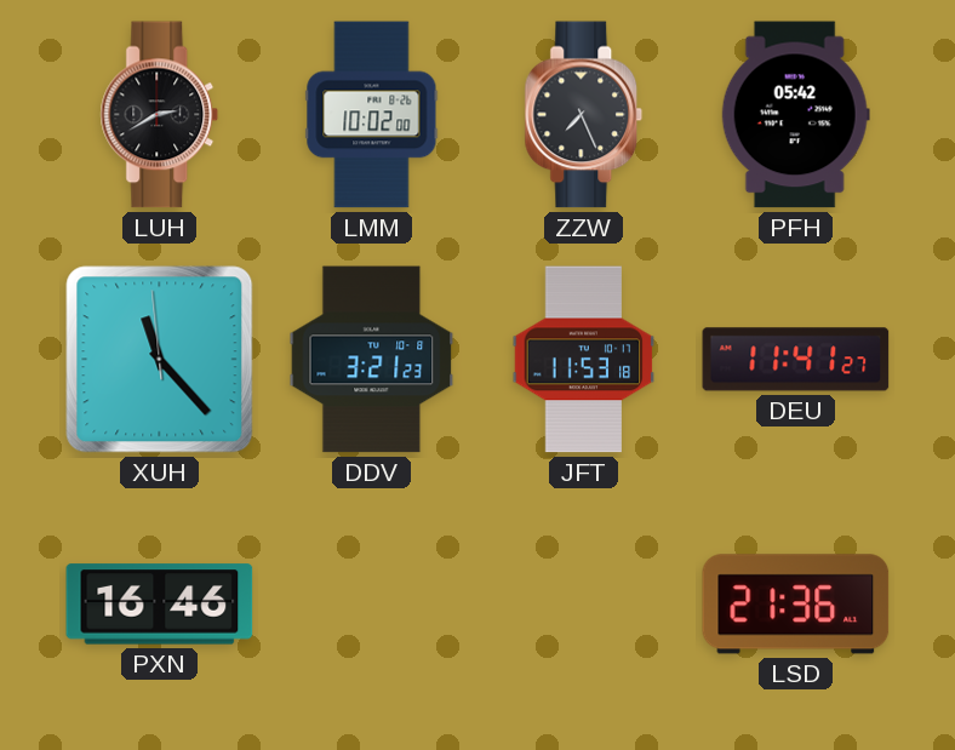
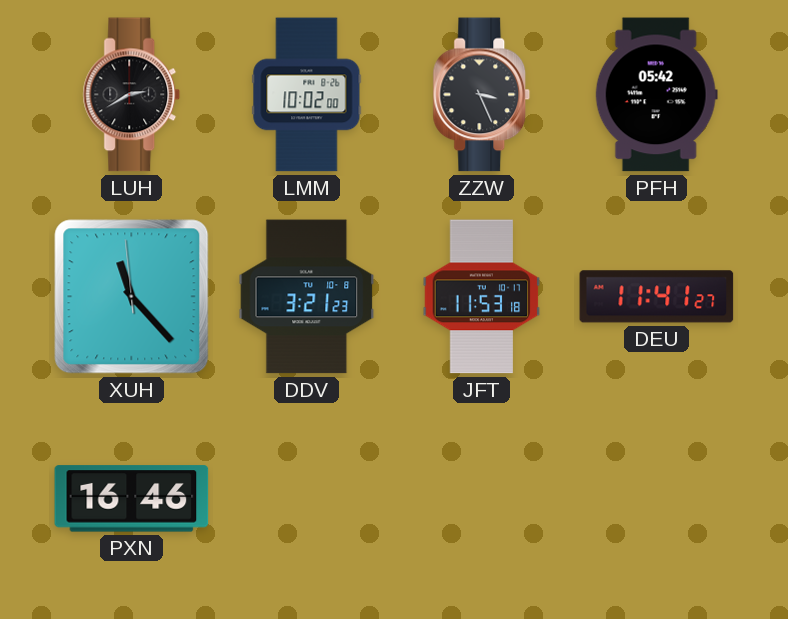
ZZW: 7:26 -> 3:26 (482, 95)
LSD: 21:36 -> none (796, 605)
